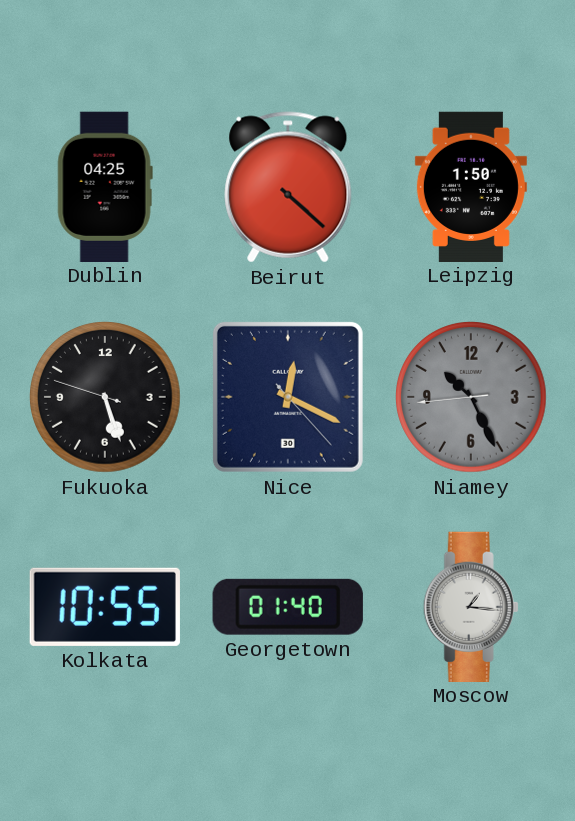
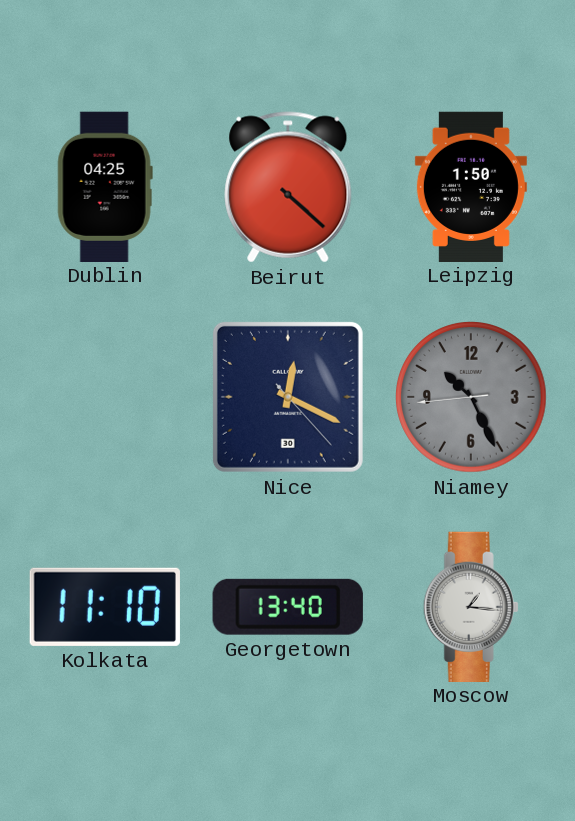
Fukuoka: 5:26 -> none (106, 398)
Kolkata: 10:55 -> 11:10 (105, 607)
Georgetown: 01:40 -> 13:40 (288, 607)
